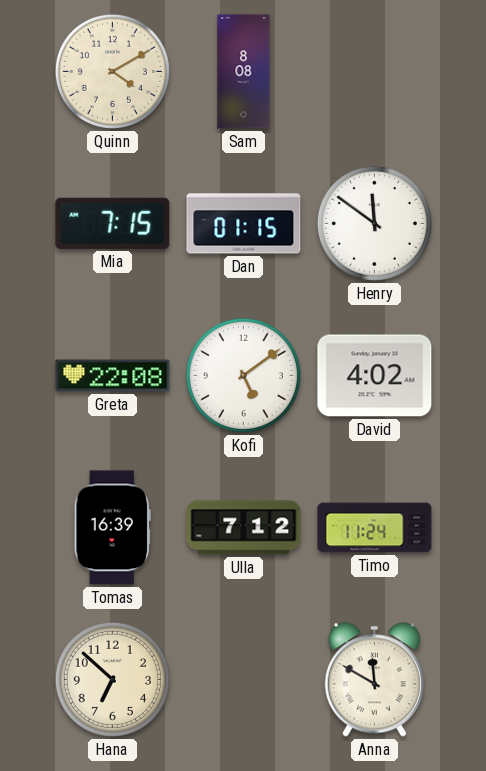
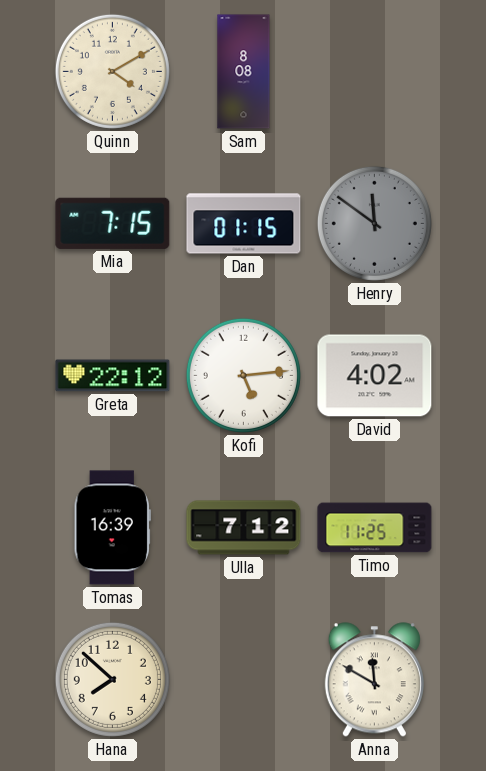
Henry dial: white -> grey (374, 223)
Greta: 22:08 -> 22:12 (113, 376)
Kofi: 5:09 -> 5:14 (243, 375)
Timo: 11:24 -> 11:25 (375, 528)
Hana: 6:52 -> 7:52 (112, 679)
